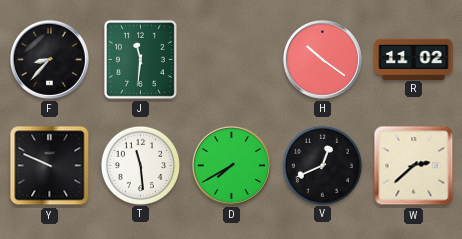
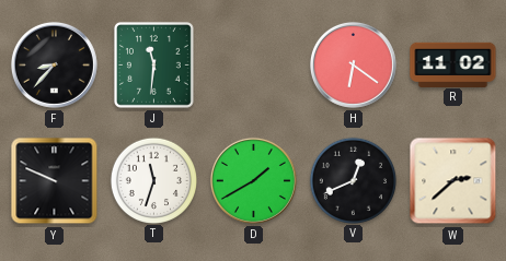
H: 10:21 -> 6:21 (353, 64)
T: 11:29 -> 11:33 (153, 180)
D: 7:40 -> 1:40 (253, 180)
